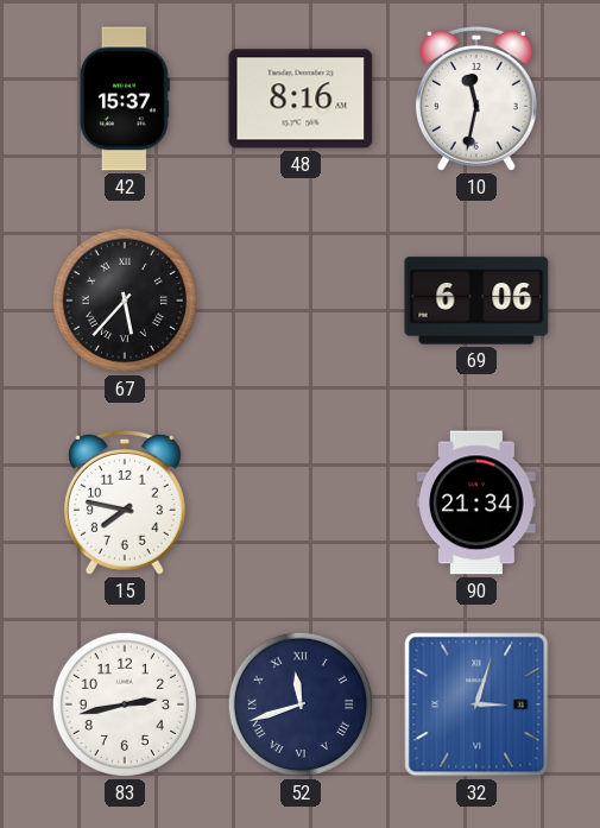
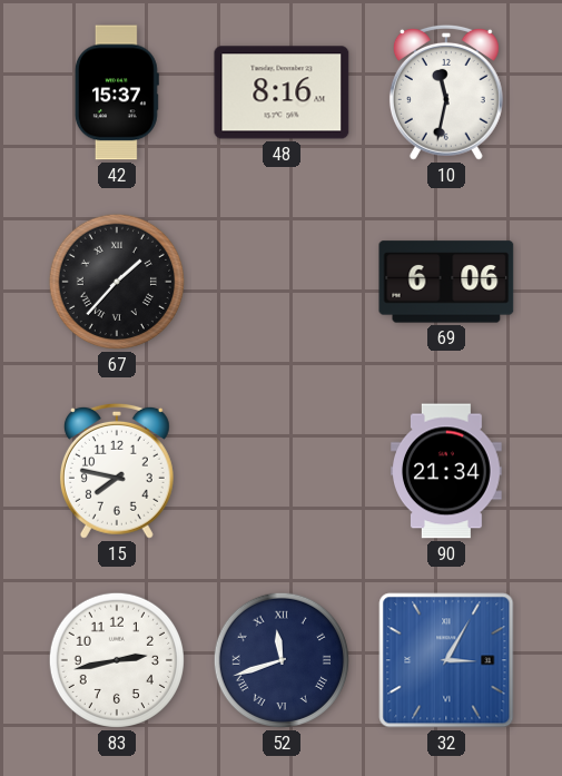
67: 5:37 -> 1:37 (117, 282)
32: 3:03 -> 3:05 (446, 660)
